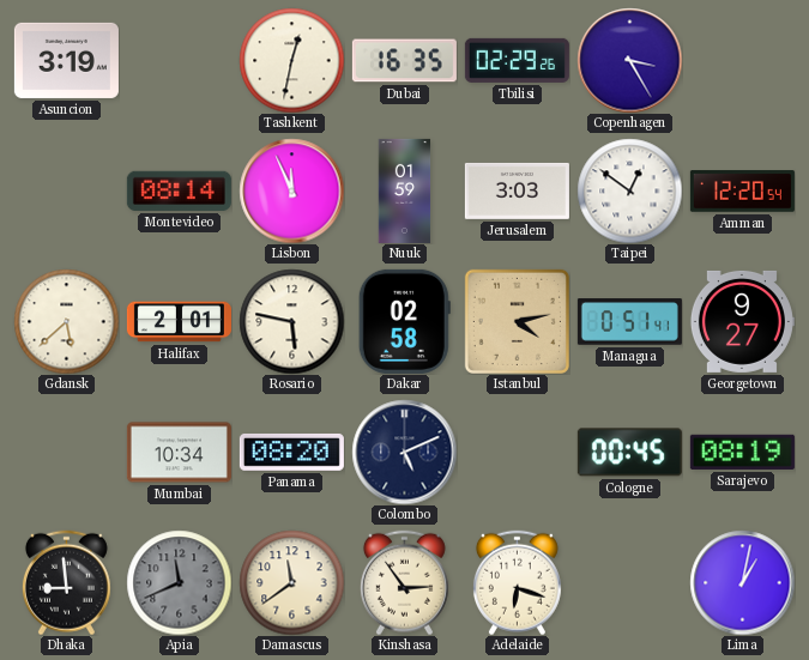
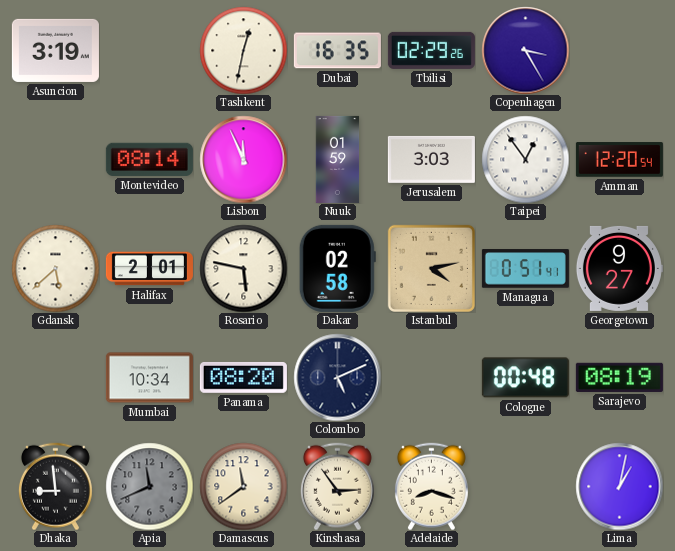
Taipei: 12:51 -> 12:54 (525, 159)
Cologne: 00:45 -> 00:48 (525, 378)
Adelaide: 6:18 -> 8:18 (431, 486)
